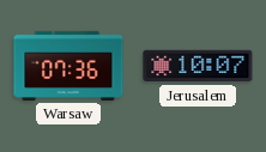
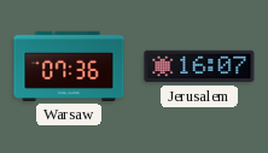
Jerusalem: 10:07 -> 16:07 (199, 66)
